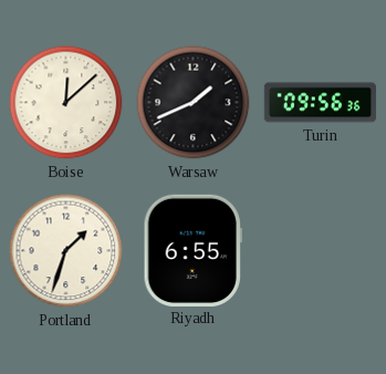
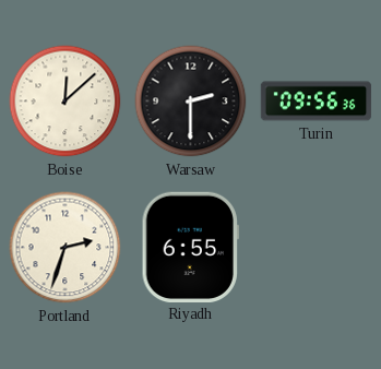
Warsaw: 1:41 -> 2:30 (191, 102)
Portland: 1:33 -> 2:33 (66, 248)
